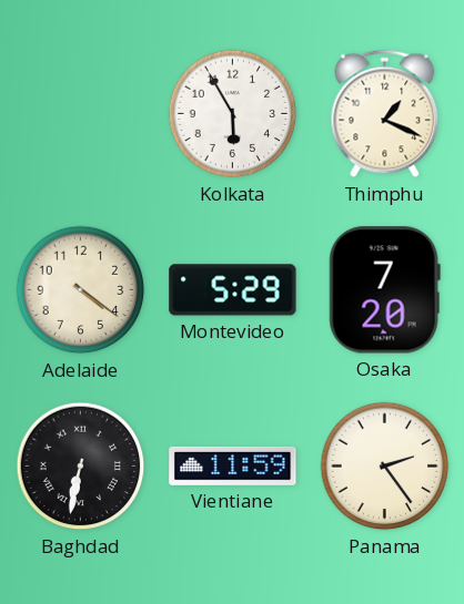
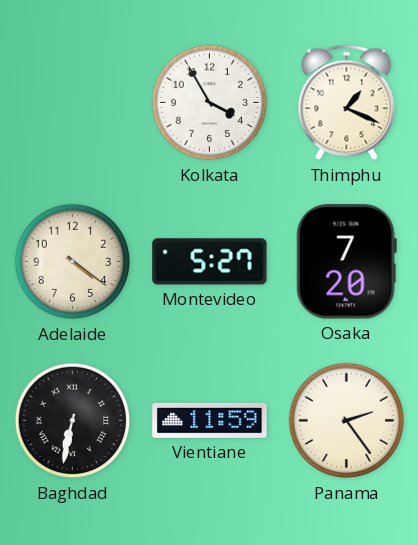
Kolkata: 5:55 -> 3:55 (210, 103)
Montevideo: 5:29 -> 5:27 (210, 262)
